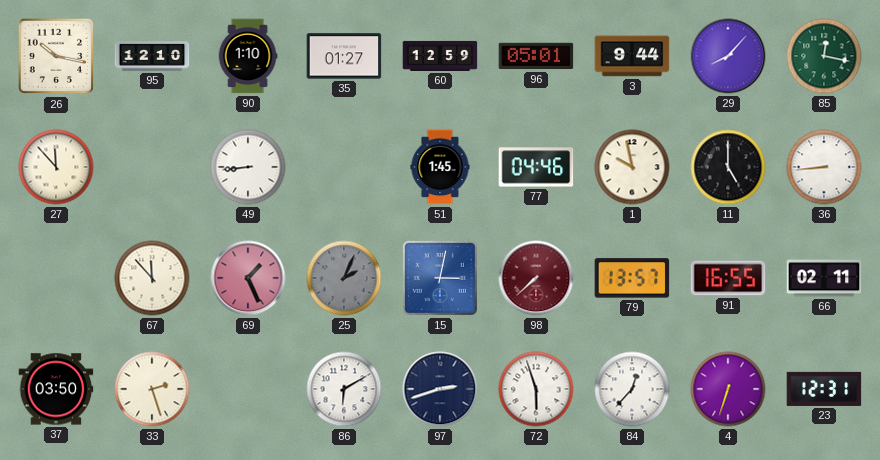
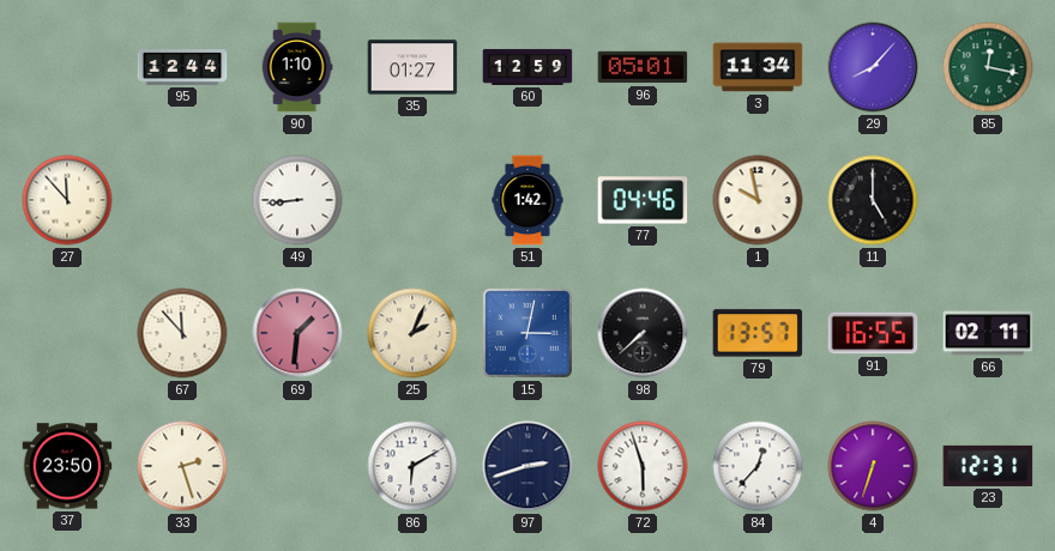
26: 10:17 -> none (56, 56)
95: 12:10 -> 12:44 (182, 67)
3: 9:44 -> 11:34 (758, 67)
51: 1:45 -> 1:42 (527, 200)
36: 8:44 -> none (824, 167)
69: 1:26 -> 1:31 (297, 333)
25 dial: grey -> cream (412, 333)
98 dial: burgundy -> black (643, 333)
37: 03:50 -> 23:50 (67, 466)
